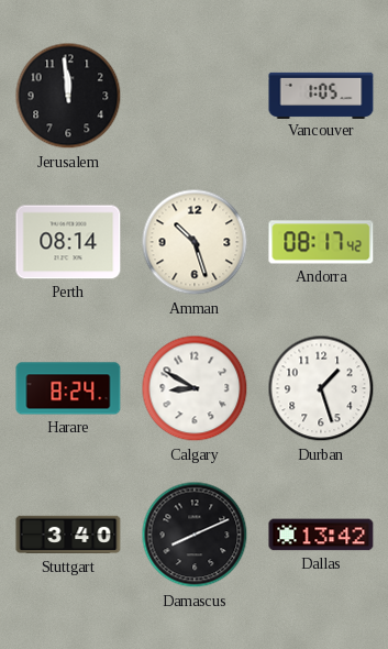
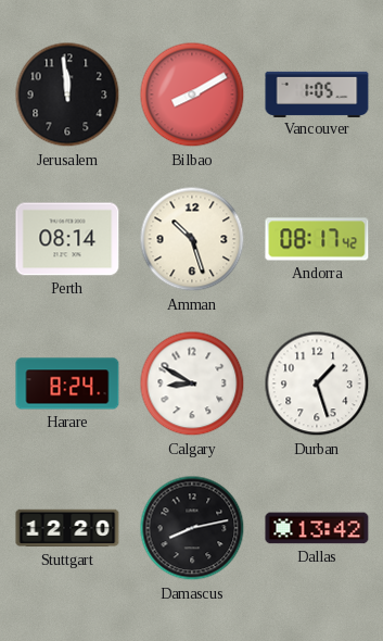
Bilbao: none -> 8:10 (192, 95)
Stuttgart: 3:40 -> 12:20 (67, 528)
Damascus: 8:11 -> 8:13 (192, 528)
